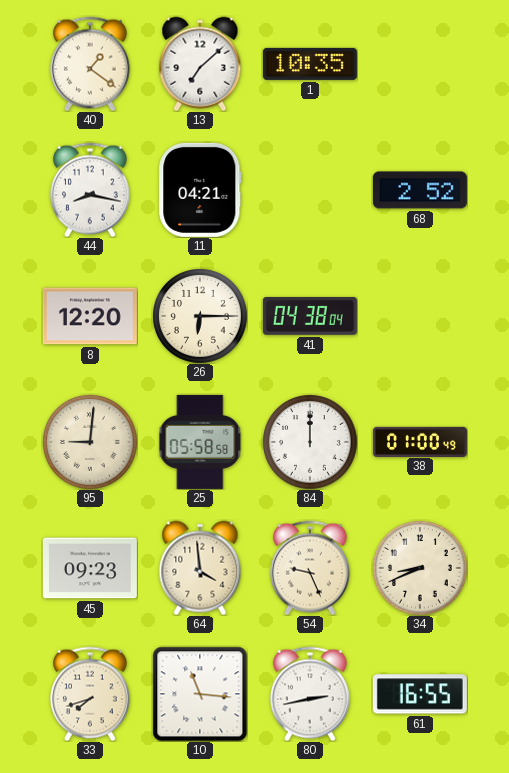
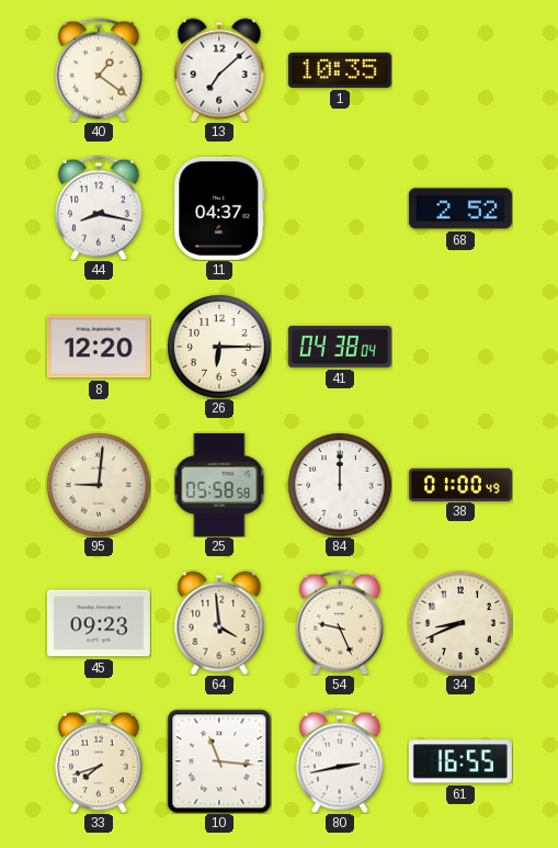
11: 04:21 -> 04:37 (219, 208)
